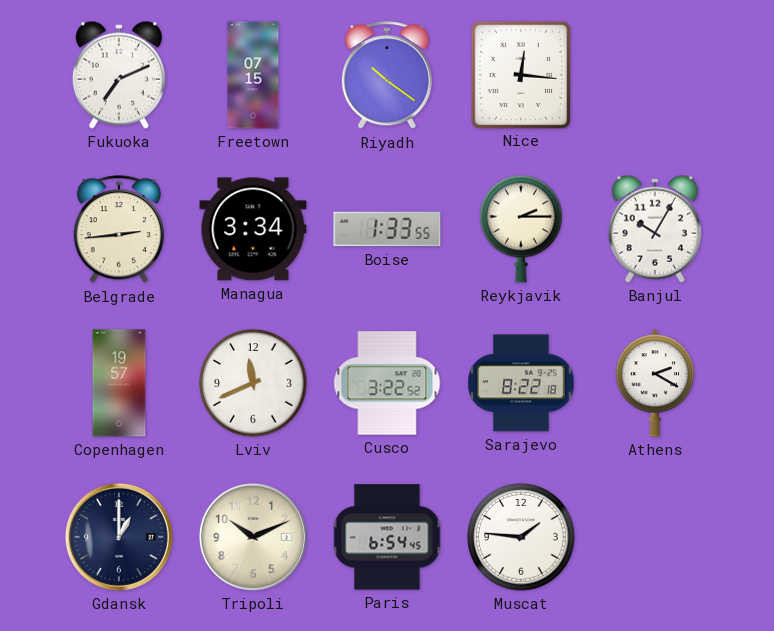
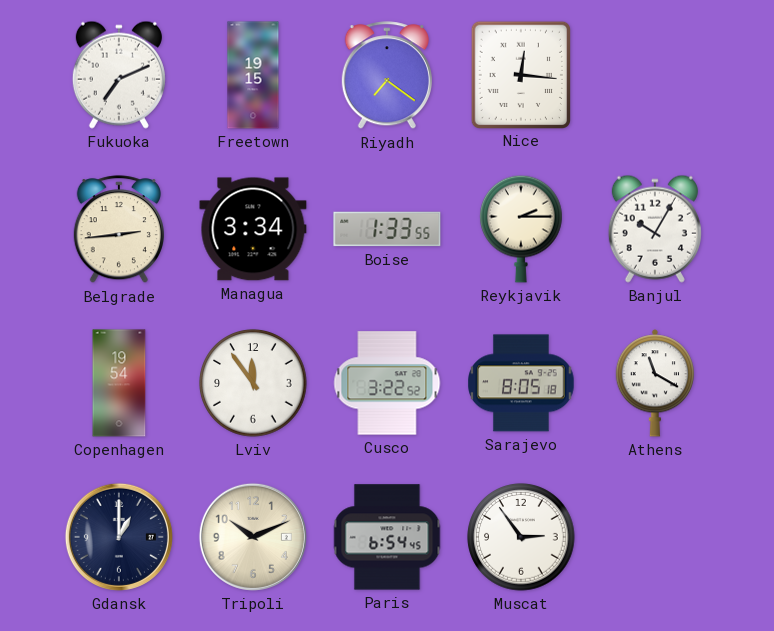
Freetown: 07:15 -> 19:15 (253, 75)
Riyadh: 10:21 -> 7:21 (387, 76)
Copenhagen: 19:57 -> 19:54 (119, 383)
Lviv: 11:41 -> 11:54 (253, 383)
Sarajevo: 8:22 -> 8:05 (521, 383)
Athens: 2:20 -> 11:20 (654, 383)
Muscat: 1:46 -> 2:54 (521, 537)
